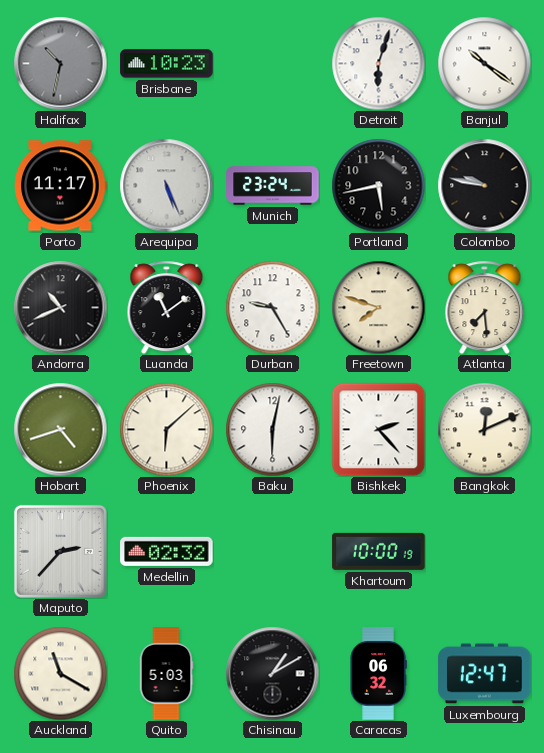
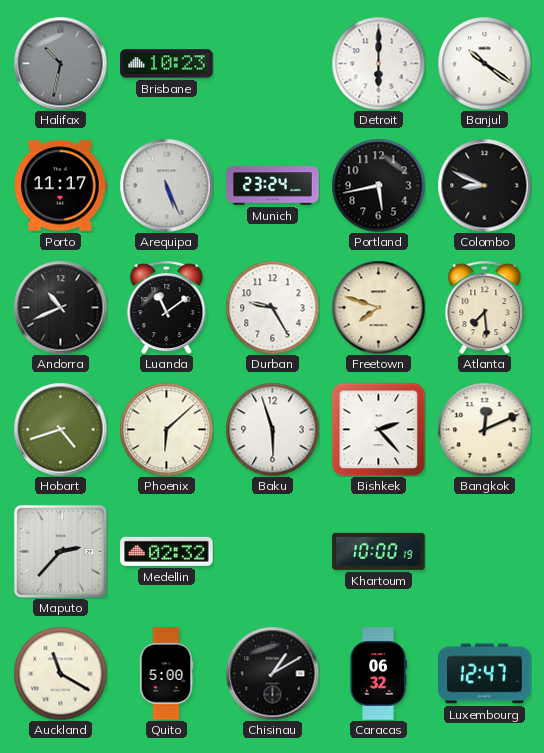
Detroit: 6:03 -> 6:00 (378, 63)
Colombo: 9:47 -> 8:49 (484, 185)
Baku: 6:02 -> 5:57 (272, 429)
Quito: 5:03 -> 5:00 (166, 674)
